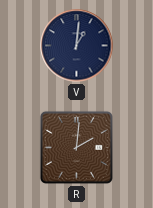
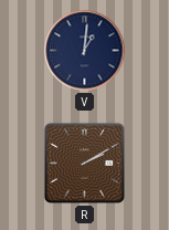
R: 2:01 -> 2:10 (84, 163)
